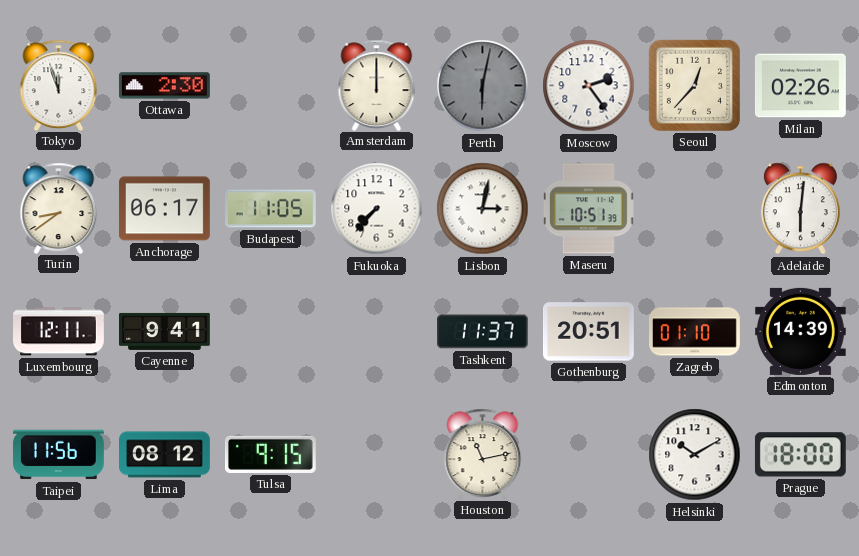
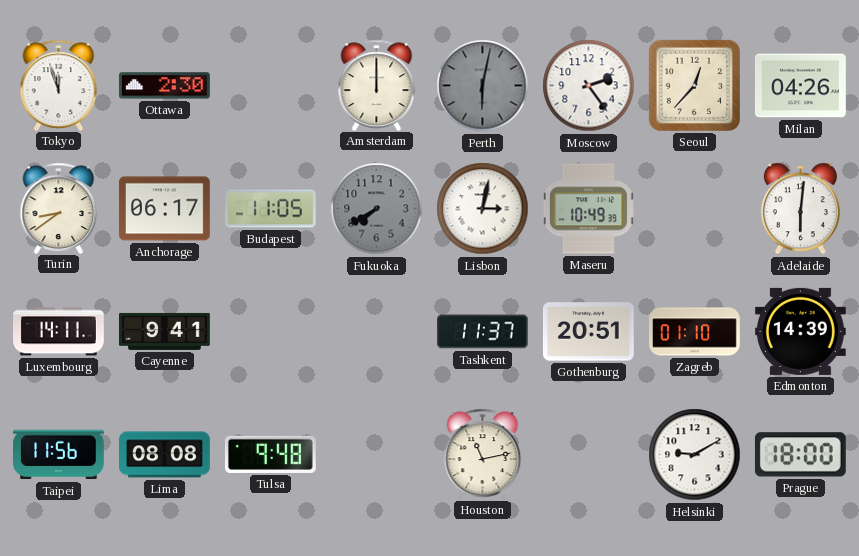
Milan: 02:26 -> 04:26 (801, 86)
Fukuoka: 7:37 -> 7:40 (377, 209)
Fukuoka dial: white -> grey (377, 209)
Maseru: 10:51 -> 10:49 (588, 209)
Luxembourg: 12:11 -> 14:11 (59, 332)
Lima: 08:12 -> 08:08 (165, 455)
Tulsa: 9:15 -> 9:48 (271, 454)
Helsinki: 10:10 -> 9:10 (695, 455)
